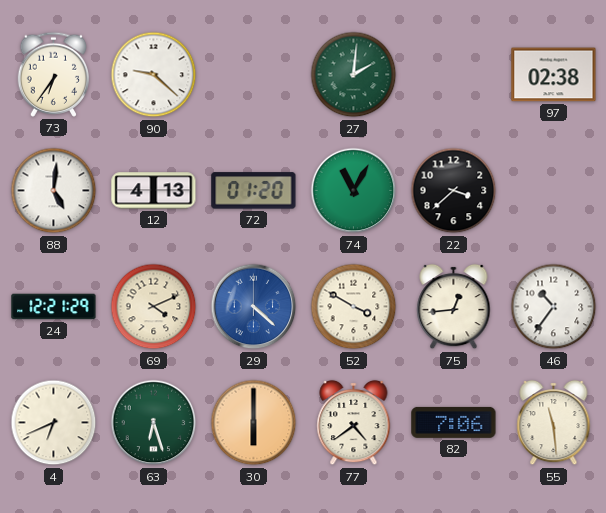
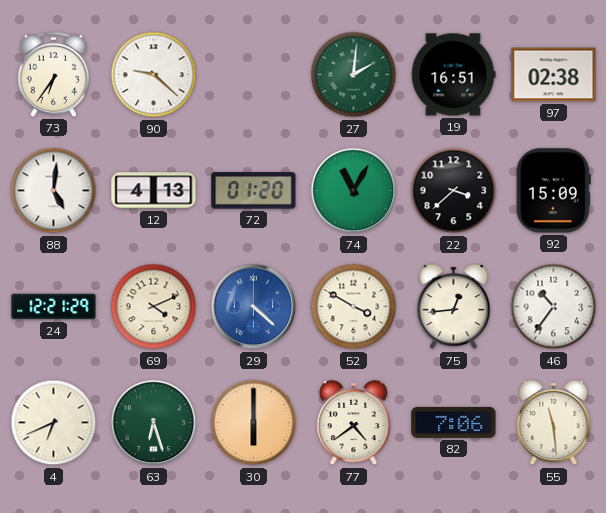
19: none -> 16:51 (453, 75)
92: none -> 15:09 (553, 191)
